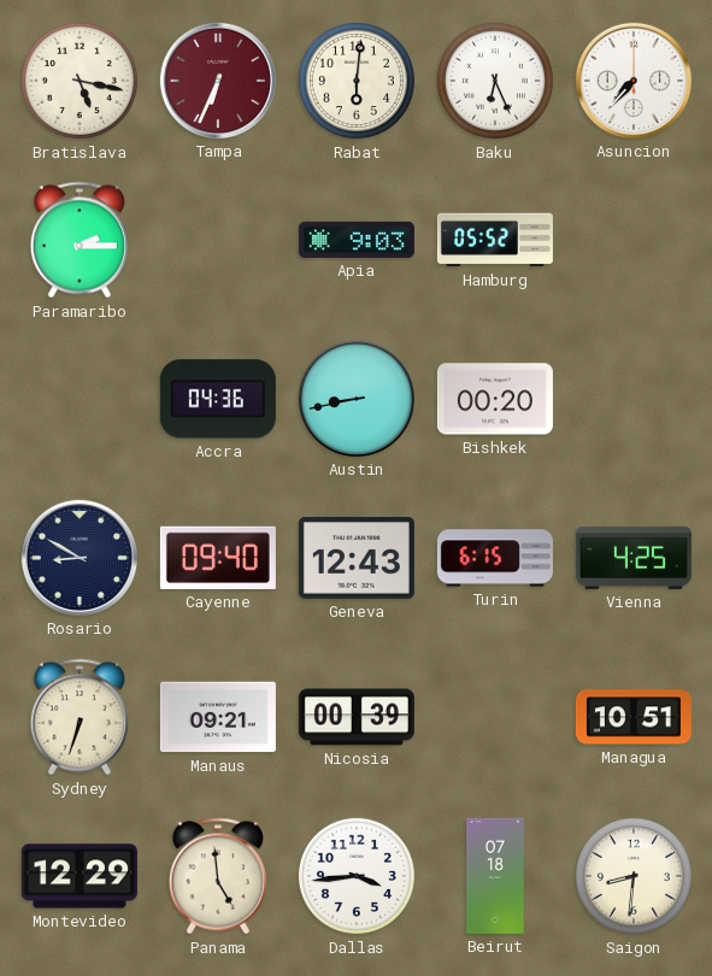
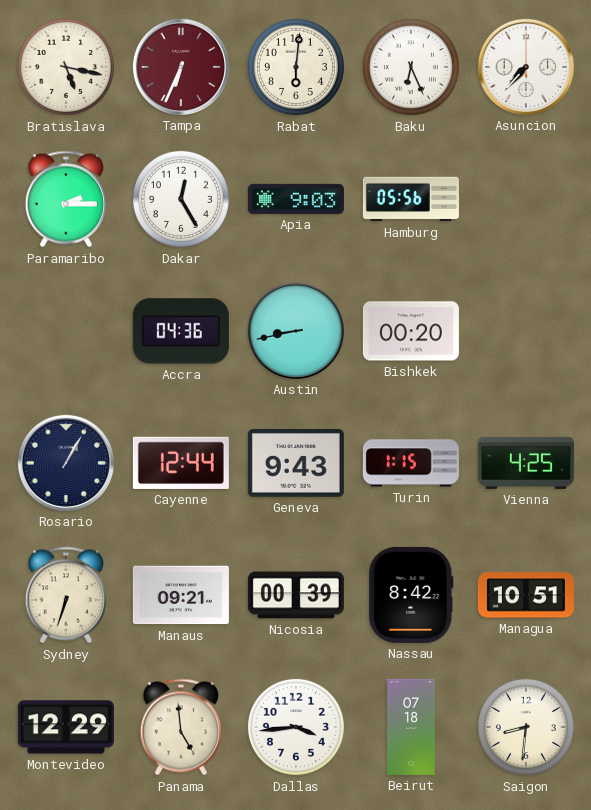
Dakar: none -> 12:25 (181, 199)
Hamburg: 05:52 -> 05:56 (411, 199)
Rosario: 8:50 -> 1:05 (66, 463)
Cayenne: 09:40 -> 12:44 (181, 463)
Geneva: 12:43 -> 9:43 (296, 463)
Turin: 6:15 -> 1:15 (411, 463)
Nassau: none -> 8:42 (411, 595)
